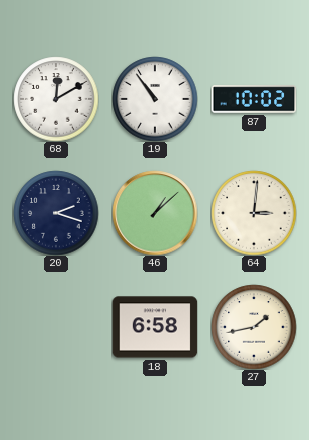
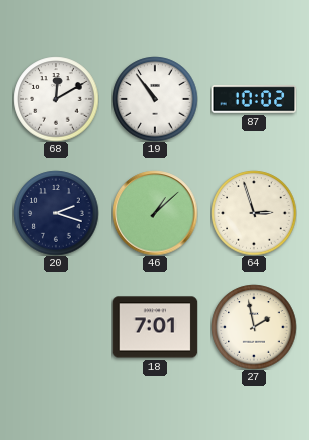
64: 3:01 -> 2:57 (254, 213)
18: 6:58 -> 7:01 (155, 327)
27: 1:43 -> 1:58 (254, 327)
